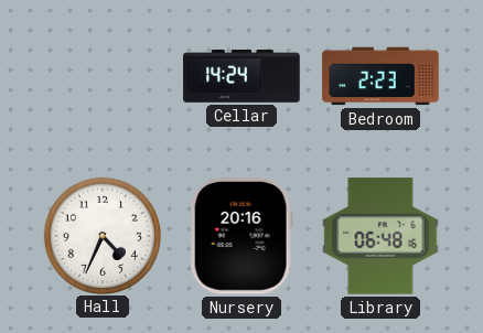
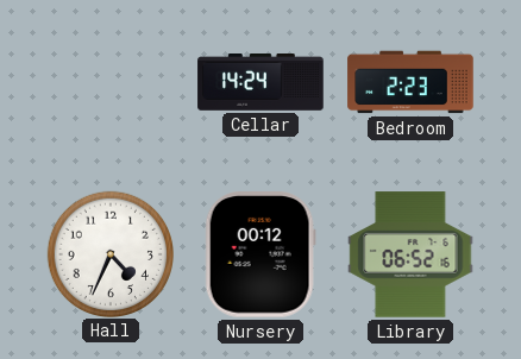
Nursery: 20:16 -> 00:12 (260, 256)
Library: 06:48 -> 06:52 (410, 254)
